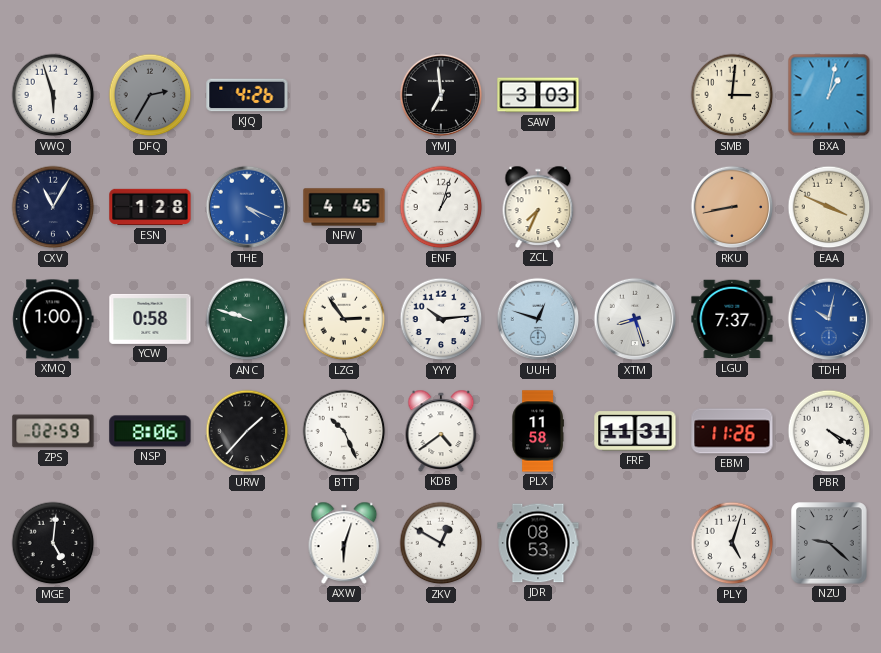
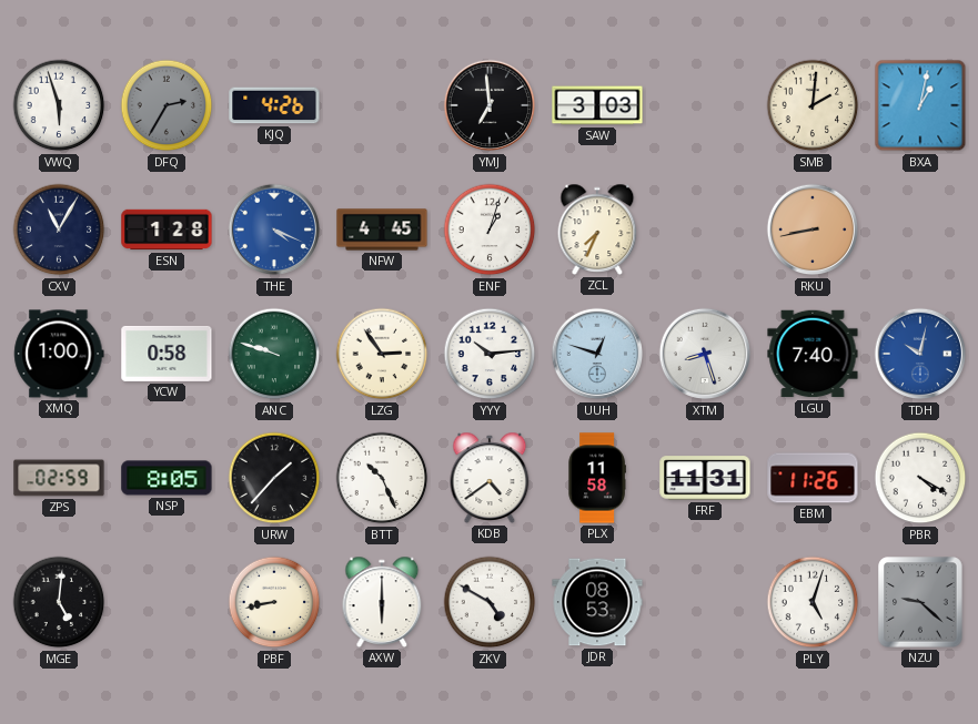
SMB: 3:01 -> 2:01 (813, 105)
EAA: 3:49 -> none (829, 207)
LGU: 7:37 -> 7:40 (813, 354)
NSP: 8:06 -> 8:05 (167, 478)
PBF: none -> 8:43 (274, 602)
AXW: 6:03 -> 6:00 (382, 602)
ZKV: 12:50 -> 4:50 (490, 602)
